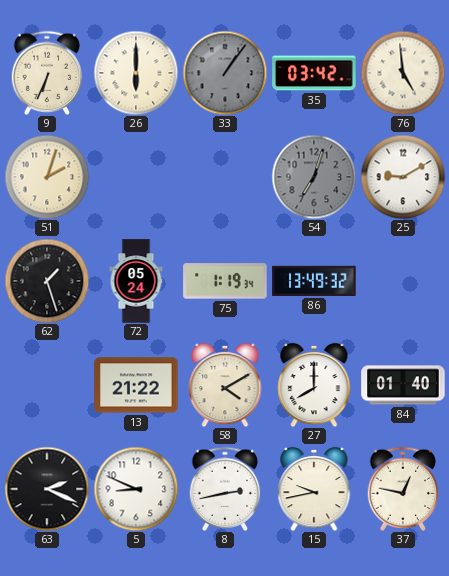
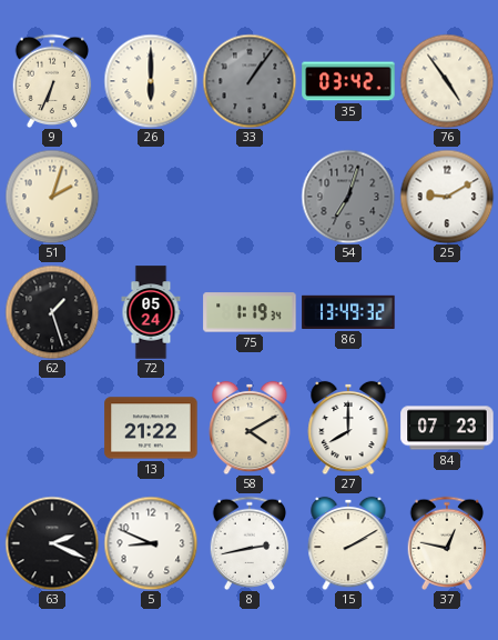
76: 4:59 -> 4:54 (447, 81)
84: 01:40 -> 07:23 (447, 428)
15: 9:43 -> 2:10 (348, 543)
